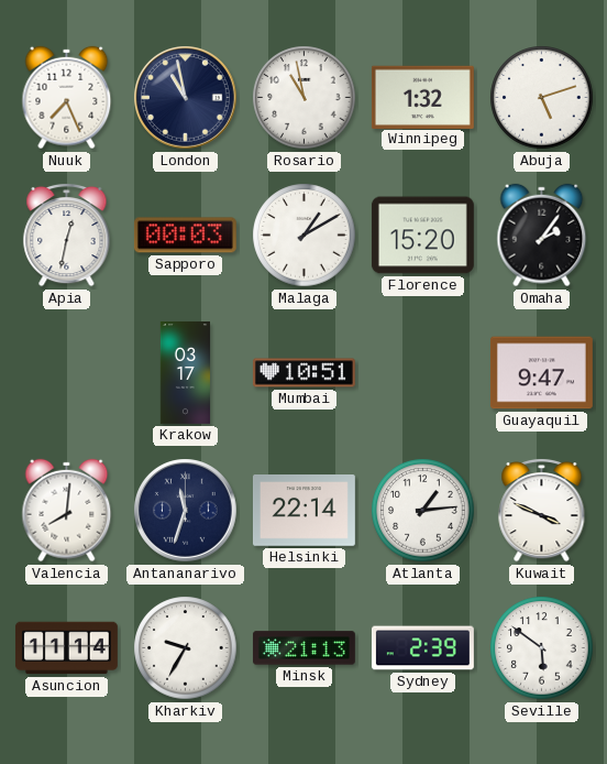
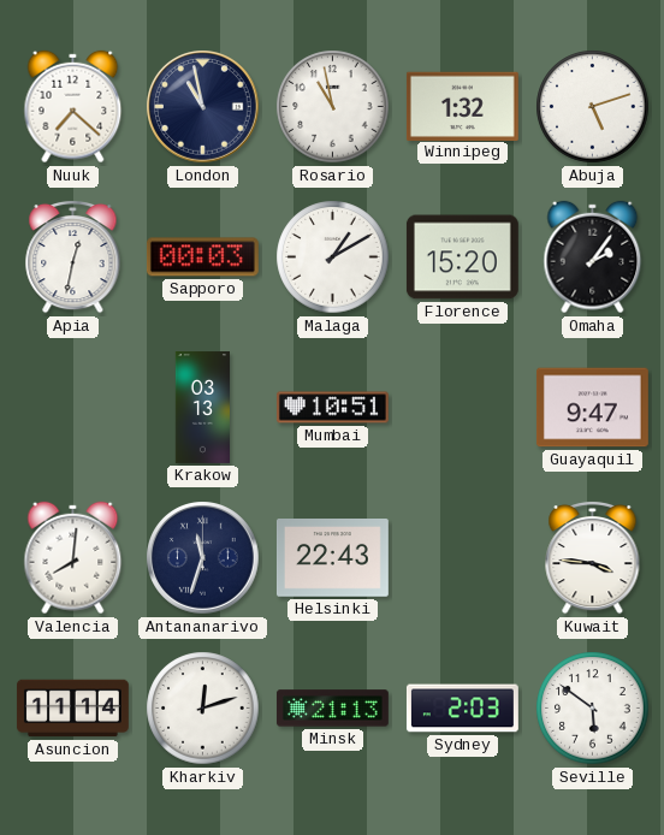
Nuuk: 7:26 -> 7:22 (73, 107)
Krakow: 03:17 -> 03:13 (202, 408)
Helsinki: 22:14 -> 22:43 (332, 558)
Atlanta: 1:14 -> none (423, 511)
Kuwait: 3:49 -> 3:46 (593, 557)
Kharkiv: 9:35 -> 12:12 (203, 709)
Sydney: 2:39 -> 2:03 (462, 709)
